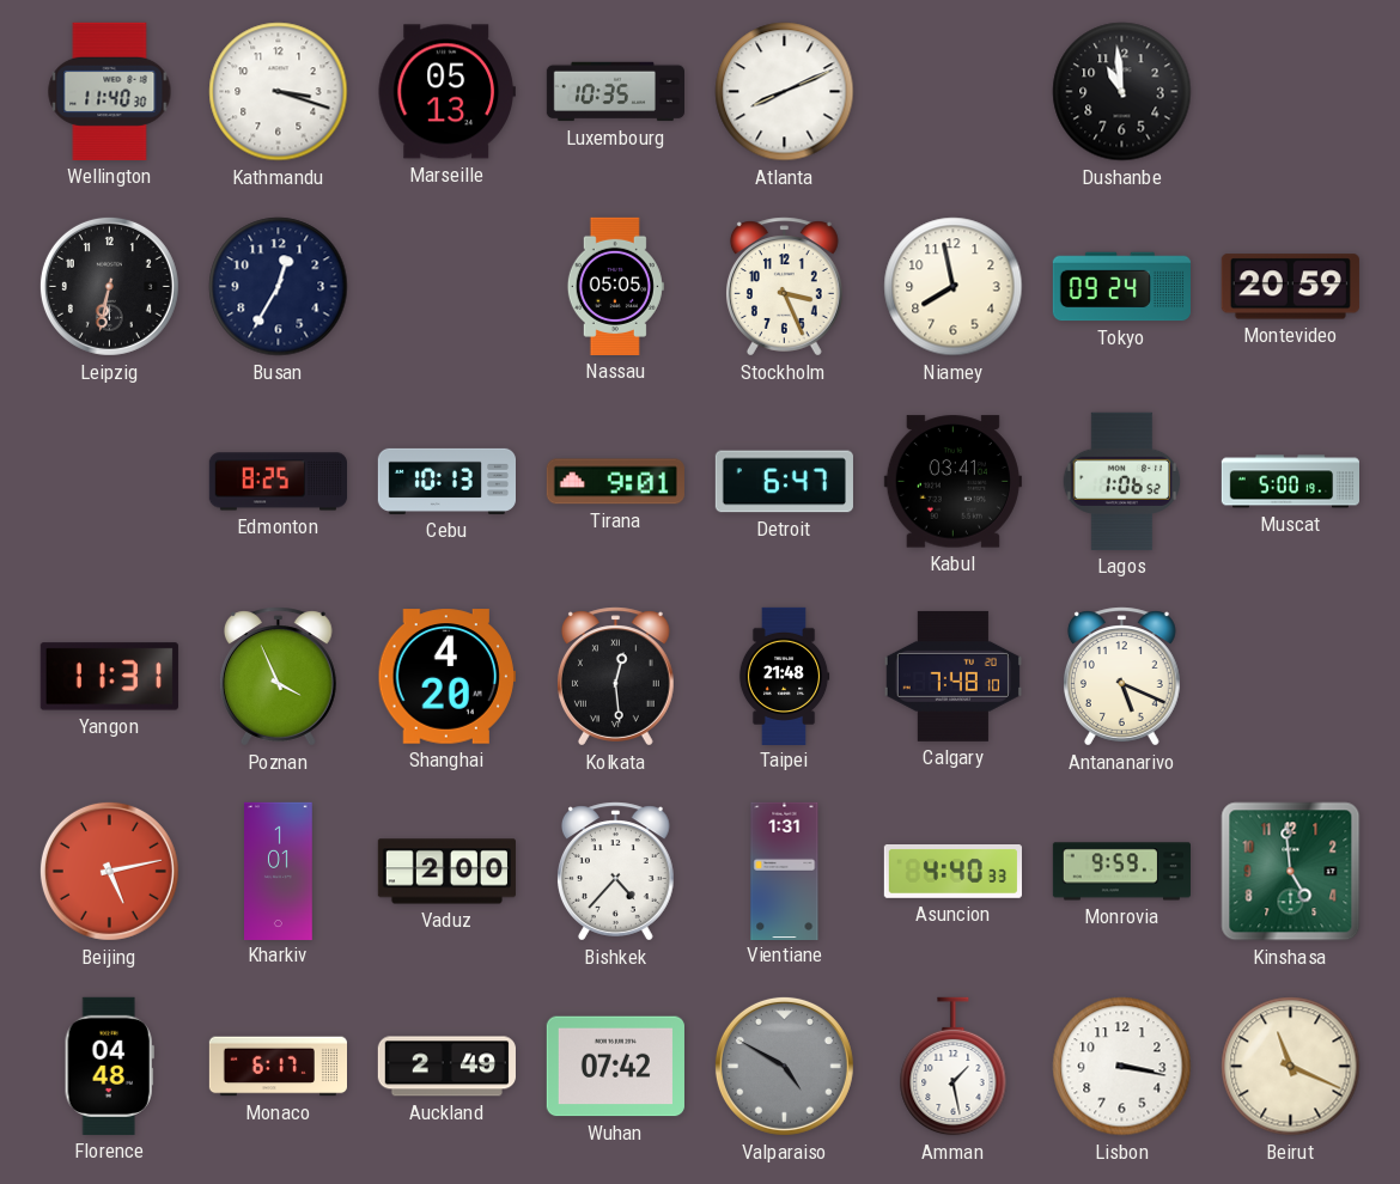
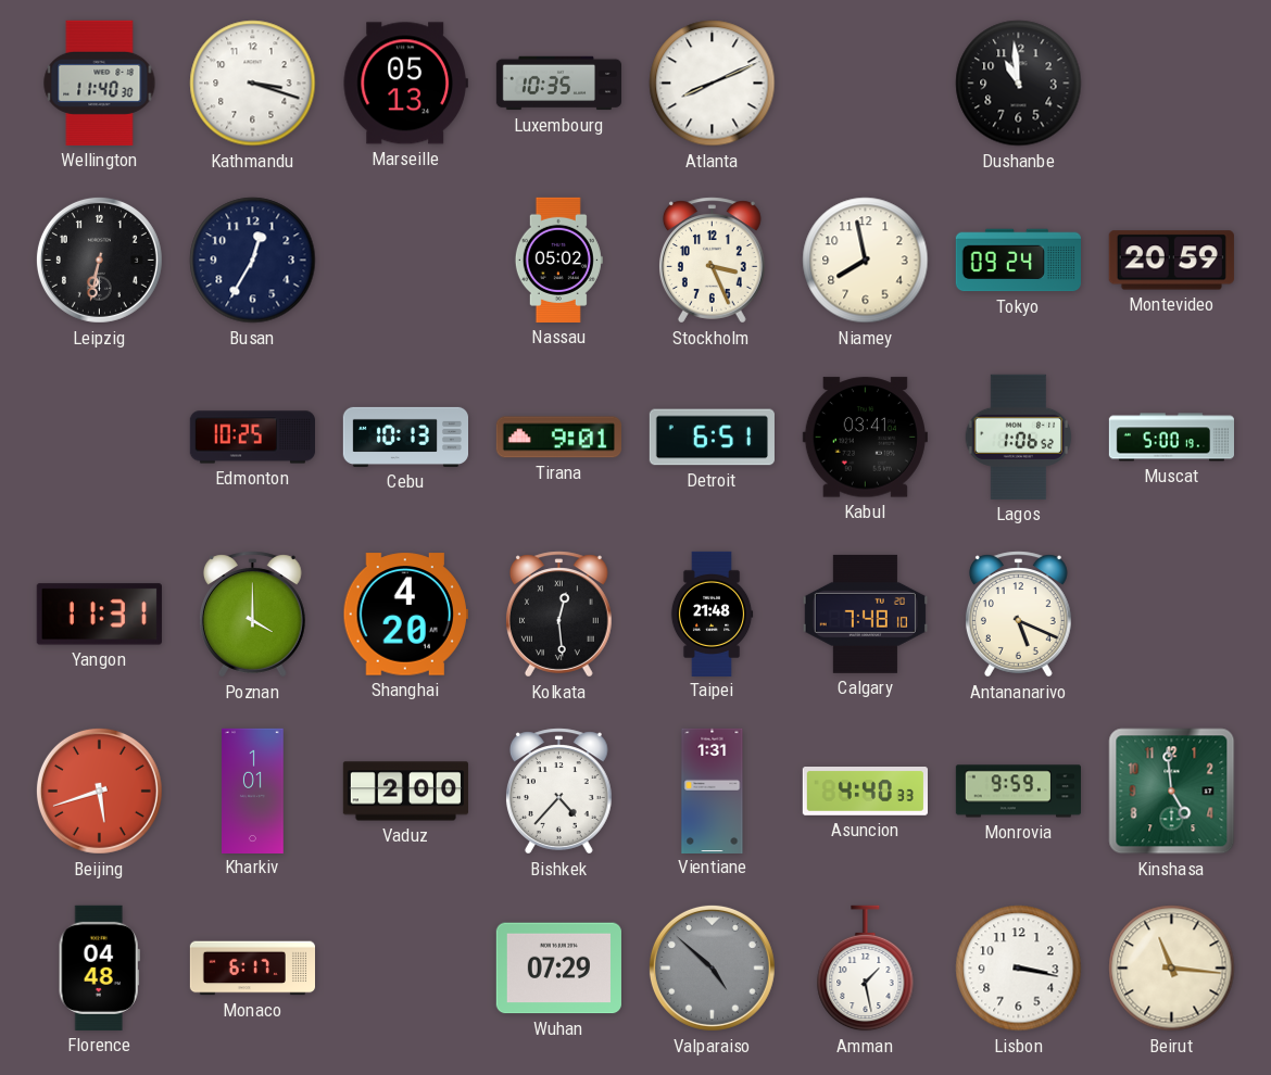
Nassau: 05:05 -> 05:02 (558, 260)
Edmonton: 8:25 -> 10:25 (252, 438)
Detroit: 6:47 -> 6:51 (712, 438)
Poznan: 3:56 -> 4:00 (252, 615)
Beijing: 5:13 -> 5:42 (99, 791)
Auckland: 2:49 -> none (446, 1067)
Wuhan: 07:42 -> 07:29 (558, 969)
Valparaiso: 4:50 -> 4:52 (712, 967)
Beirut: 11:19 -> 11:16 (1172, 969)
